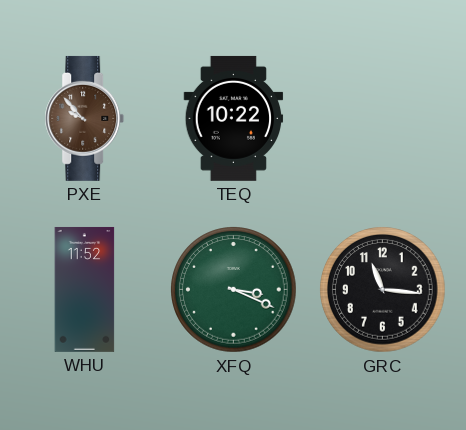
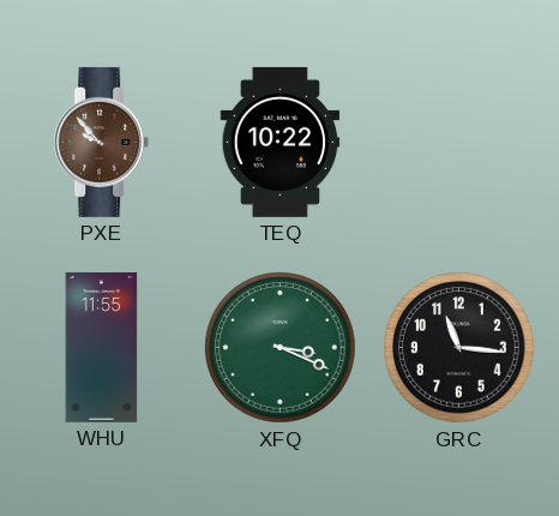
WHU: 11:52 -> 11:55 (102, 347)
